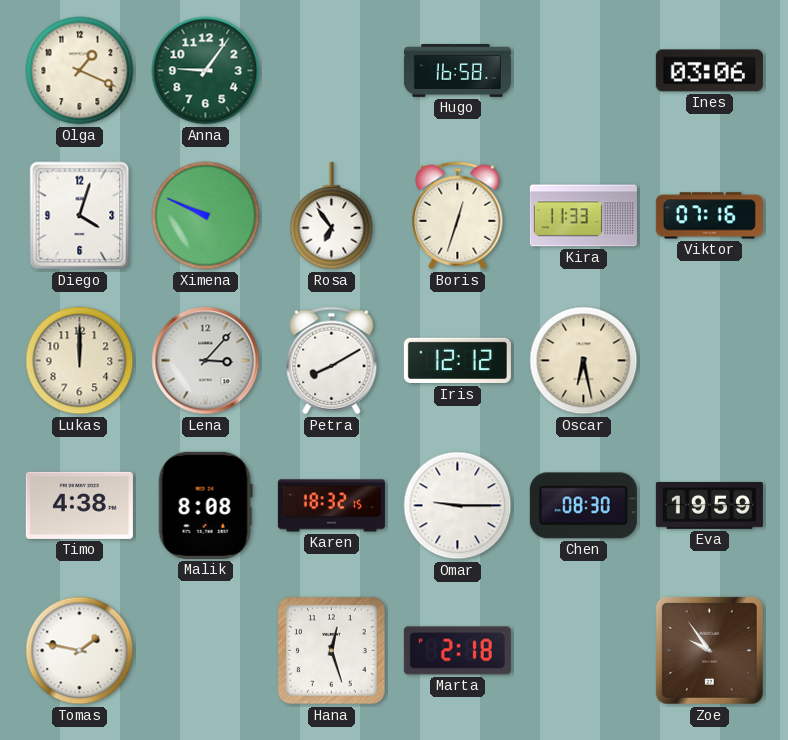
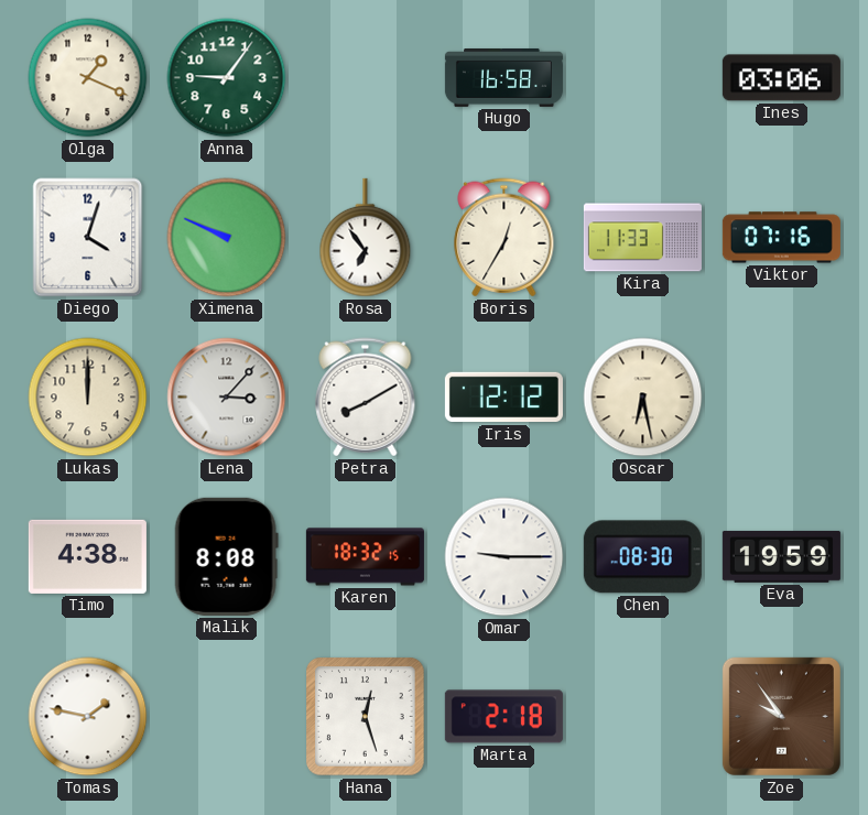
Boris: 12:33 -> 12:35 (504, 238)
